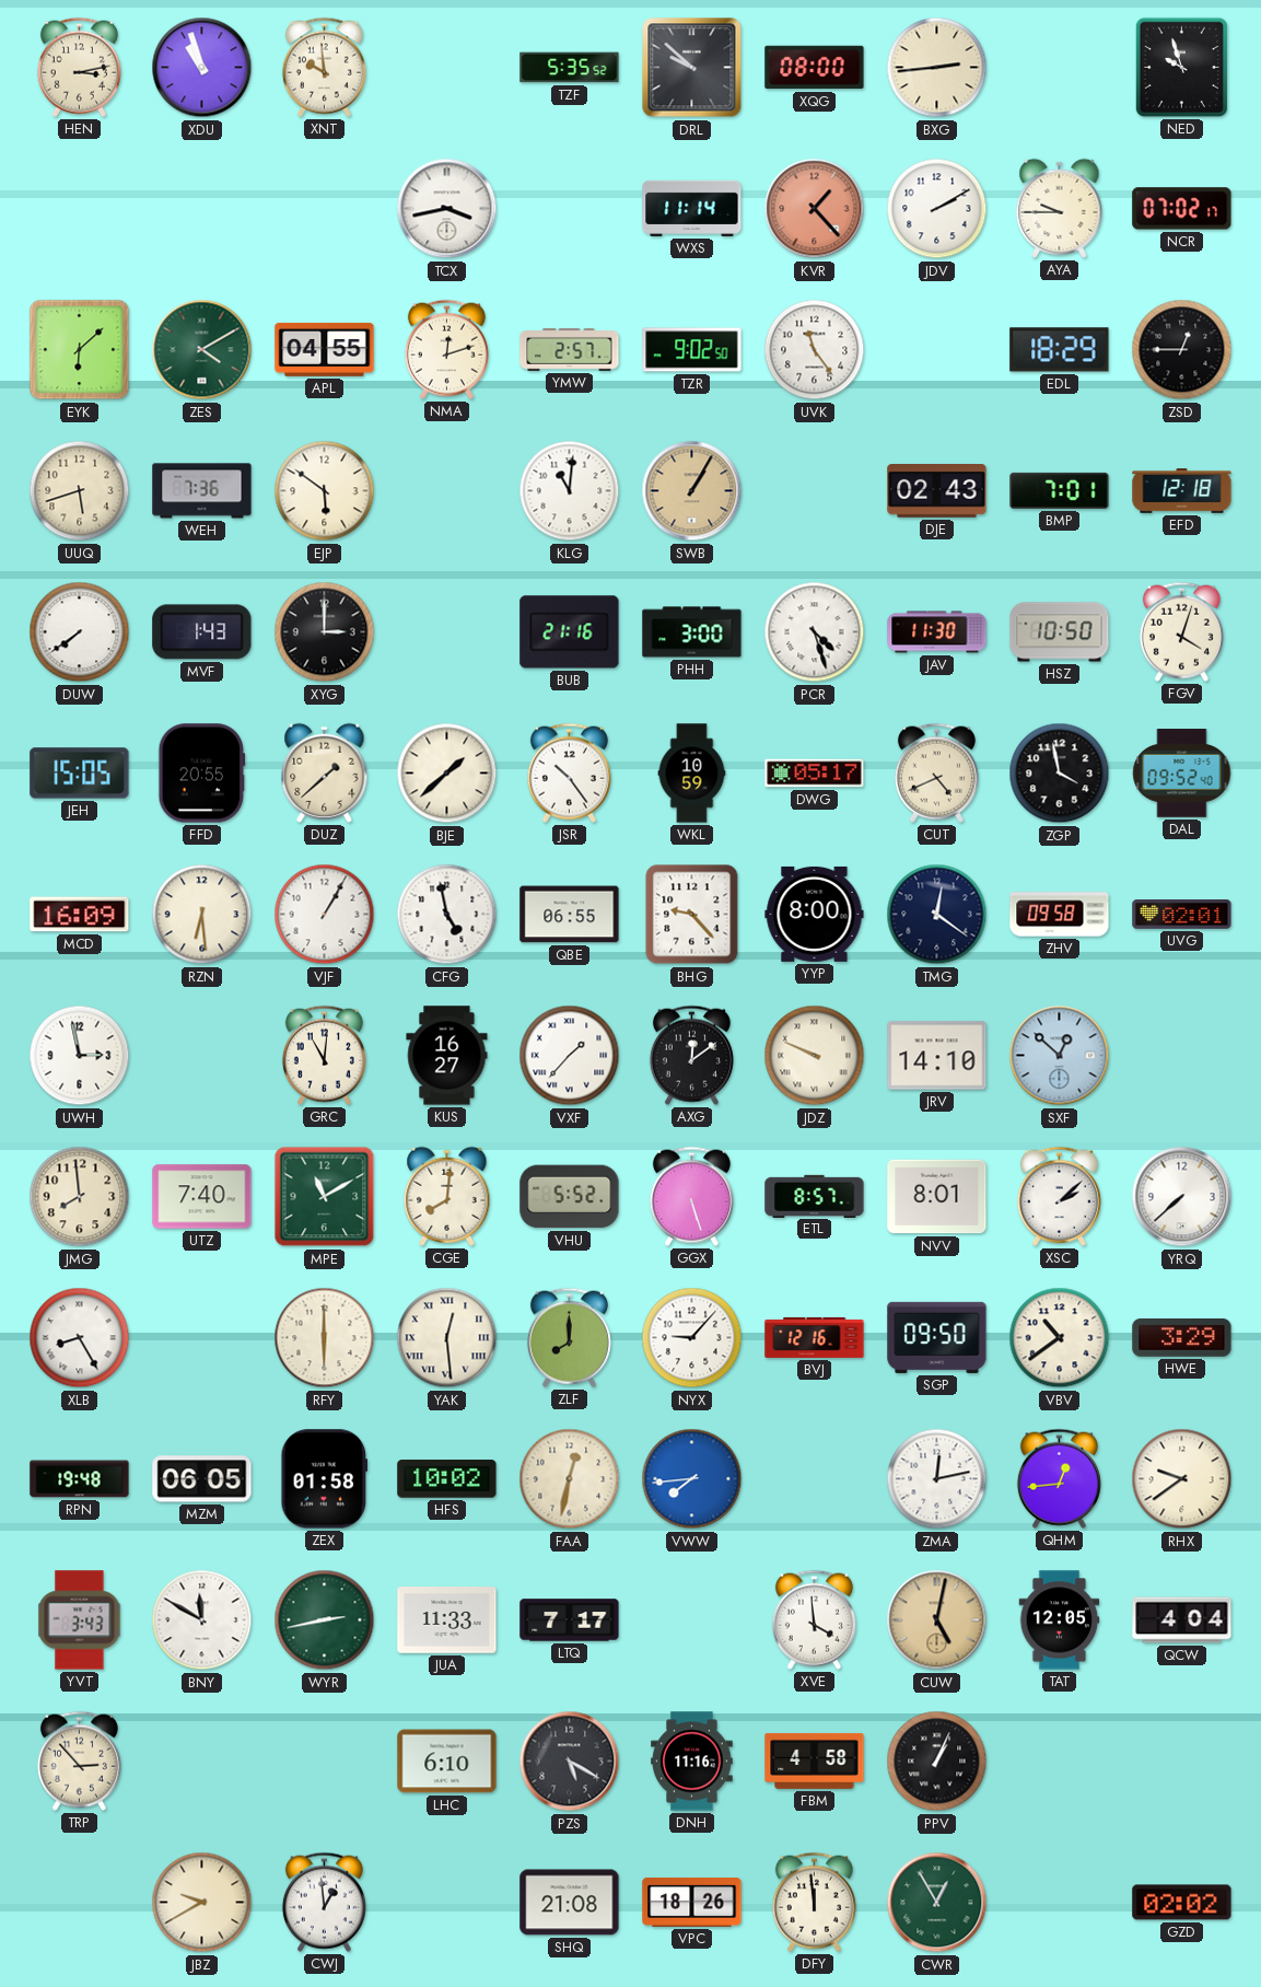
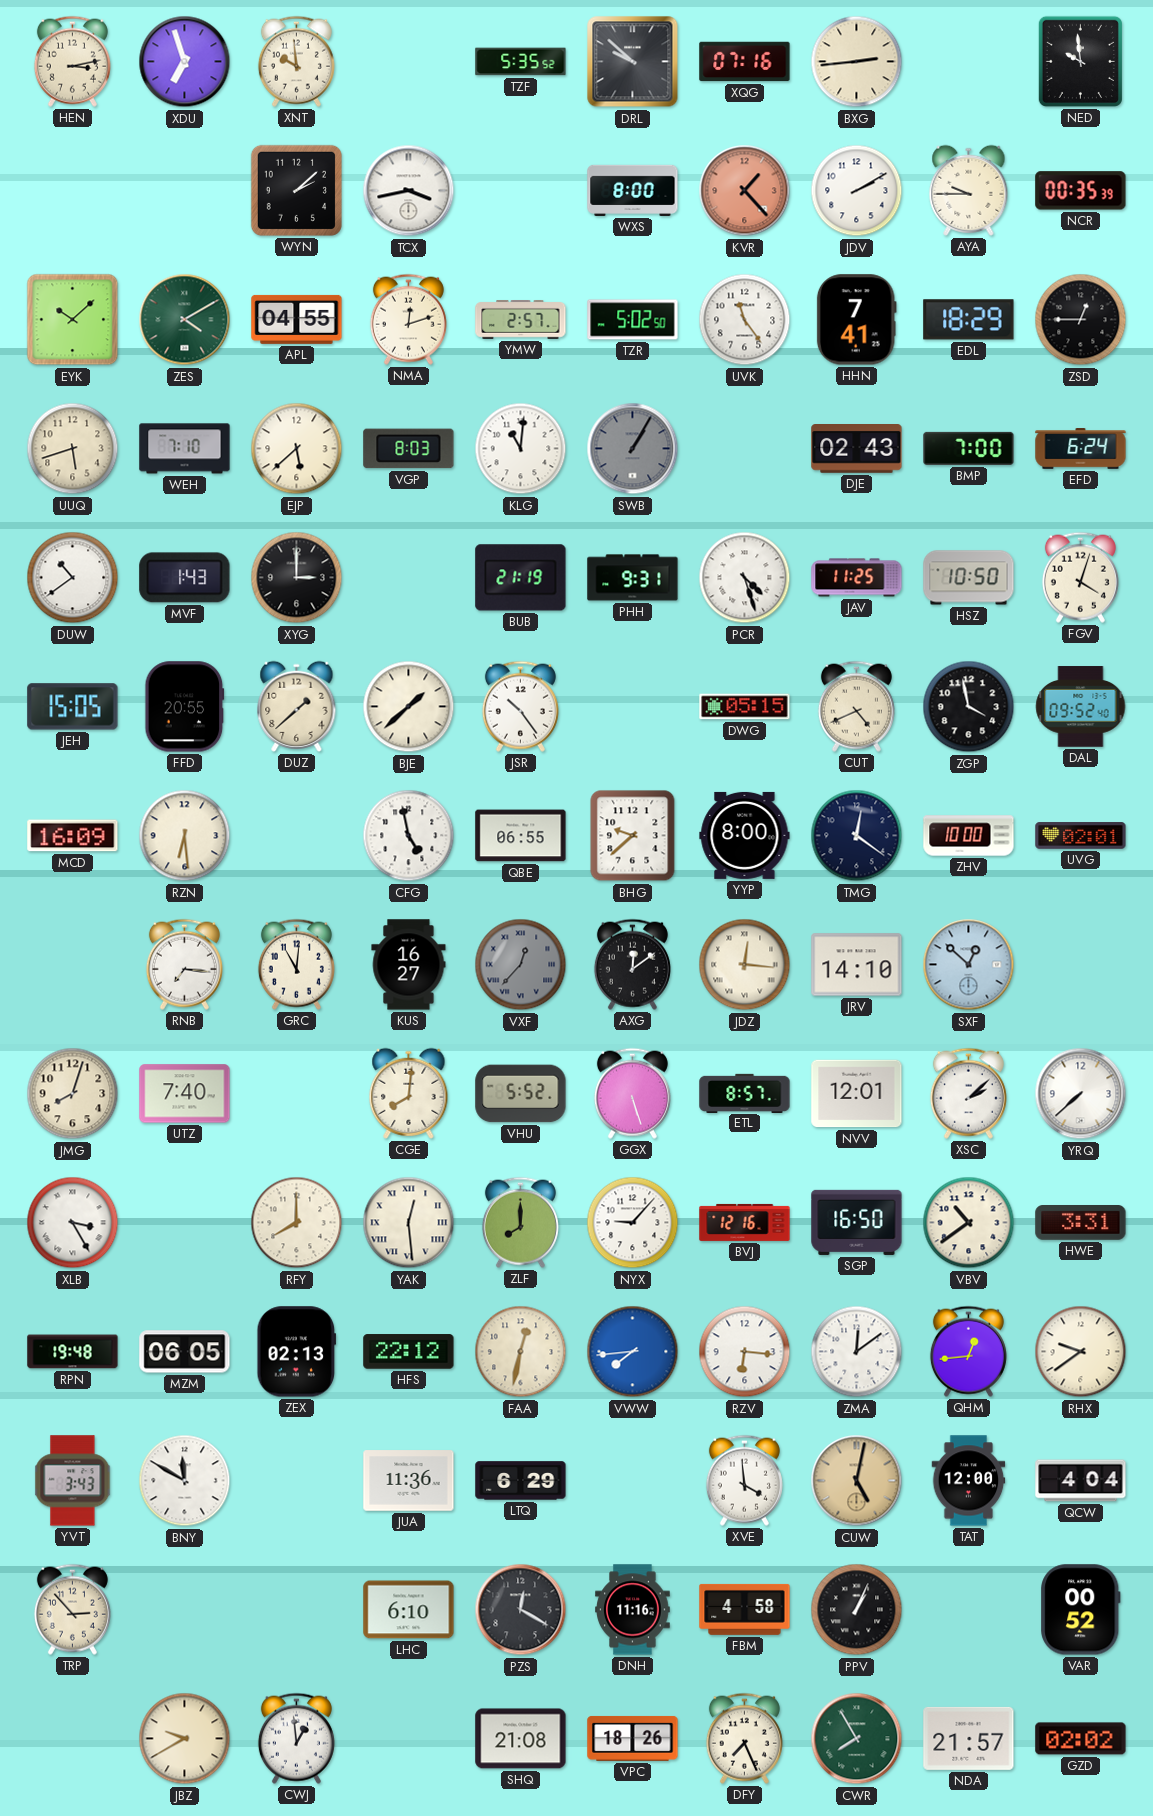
XDU: 10:57 -> 6:57 (185, 62)
XQG: 08:00 -> 07:16 (745, 62)
NED: 9:57 -> 9:59 (1080, 61)
WYN: none -> 2:08 (296, 190)
WXS: 11:14 -> 8:00 (633, 190)
NCR: 07:02 -> 00:35 (1081, 191)
EYK: 6:08 -> 10:08 (73, 320)
TZR: 9:02 -> 5:02 (633, 320)
HHN: none -> 7:41 (856, 320)
WEH: 7:36 -> 7:10 (185, 449)
EJP: 5:51 -> 5:38 (297, 449)
VGP: none -> 8:03 (409, 449)
SWB dial: champagne -> grey (633, 449)
BMP: 7:01 -> 7:00 (969, 448)
EFD: 12:18 -> 6:24 (1081, 449)
DUW: 7:39 -> 10:39 (73, 578)
BUB: 21:16 -> 21:19 (521, 578)
PHH: 3:00 -> 9:31 (633, 578)
JAV: 11:30 -> 11:25 (857, 578)
WKL: 10:59 -> none (692, 774)
DWG: 05:17 -> 05:15 (745, 707)
VJF: 1:05 -> none (325, 915)
BHG: 9:23 -> 9:38 (633, 836)
ZHV: 09:58 -> 10:00 (969, 836)
UWH: 2:58 -> none (80, 1056)
RNB: none -> 7:16 (184, 964)
VXF: 1:37 -> 12:37 (521, 965)
VXF dial: white -> grey (521, 965)
JDZ: 9:49 -> 12:16 (745, 965)
JMG: 7:59 -> 8:03 (73, 1094)
MPE: 11:10 -> none (325, 1197)
NVV: 8:01 -> 12:01 (857, 1094)
XLB: 8:25 -> 3:25 (73, 1223)
RFY: 6:00 -> 8:00 (297, 1223)
SGP: 09:50 -> 16:50 (857, 1222)
HWE: 3:29 -> 3:31 (1081, 1223)
ZEX: 01:58 -> 02:13 (297, 1352)
HFS: 10:02 -> 22:12 (409, 1352)
RZV: none -> 6:16 (745, 1352)
ZMA: 12:13 -> 12:09 (857, 1352)
WYR: 2:43 -> none (325, 1620)
JUA: 11:33 -> 11:36 (409, 1481)
LTQ: 7:17 -> 6:29 (521, 1481)
TAT: 12:05 -> 12:00 (969, 1481)
PZS: 5:20 -> 12:20 (521, 1610)
VAR: none -> 00:52 (1081, 1610)
DFY: 11:59 -> 7:26 (744, 1738)
CWR: 12:55 -> 7:55 (857, 1739)
NDA: none -> 21:57 (969, 1738)
